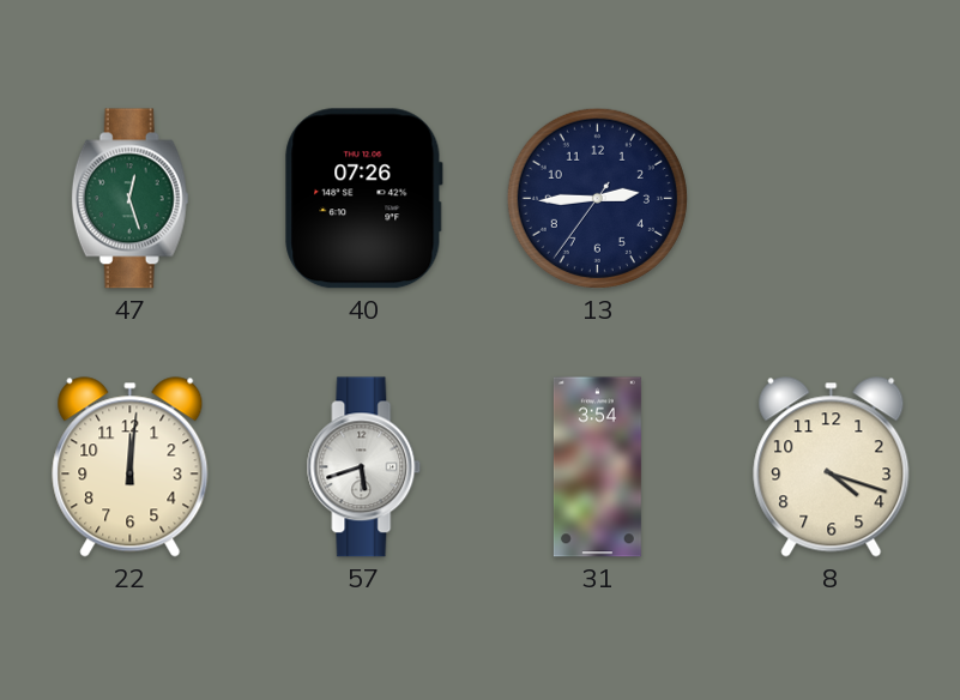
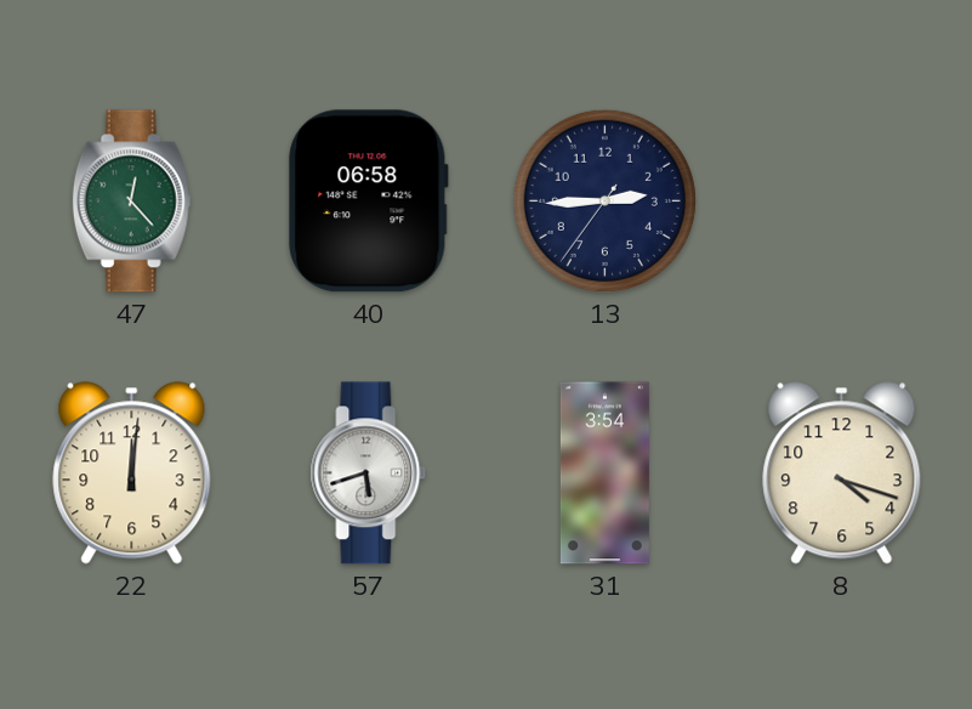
47: 12:27 -> 12:23 (131, 202)
40: 07:26 -> 06:58 (369, 202)
